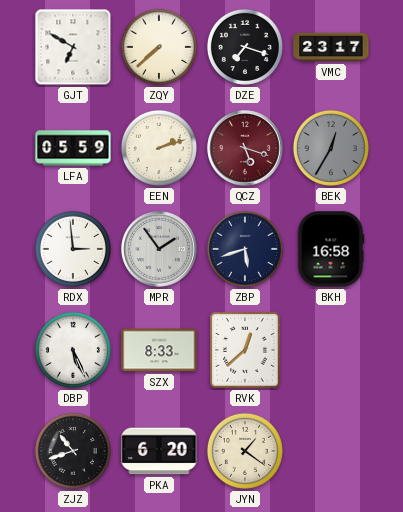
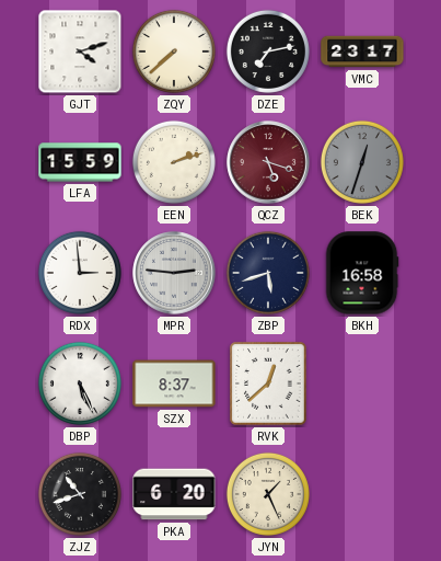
GJT: 6:50 -> 4:12 (80, 51)
DZE: 7:18 -> 7:13 (268, 51)
LFA: 05:59 -> 15:59 (80, 162)
BEK: 12:35 -> 12:33 (362, 162)
MPR: 1:54 -> 2:46 (174, 273)
SZX: 8:33 -> 8:37 (174, 383)
JYN: 1:21 -> 1:26 (268, 494)
